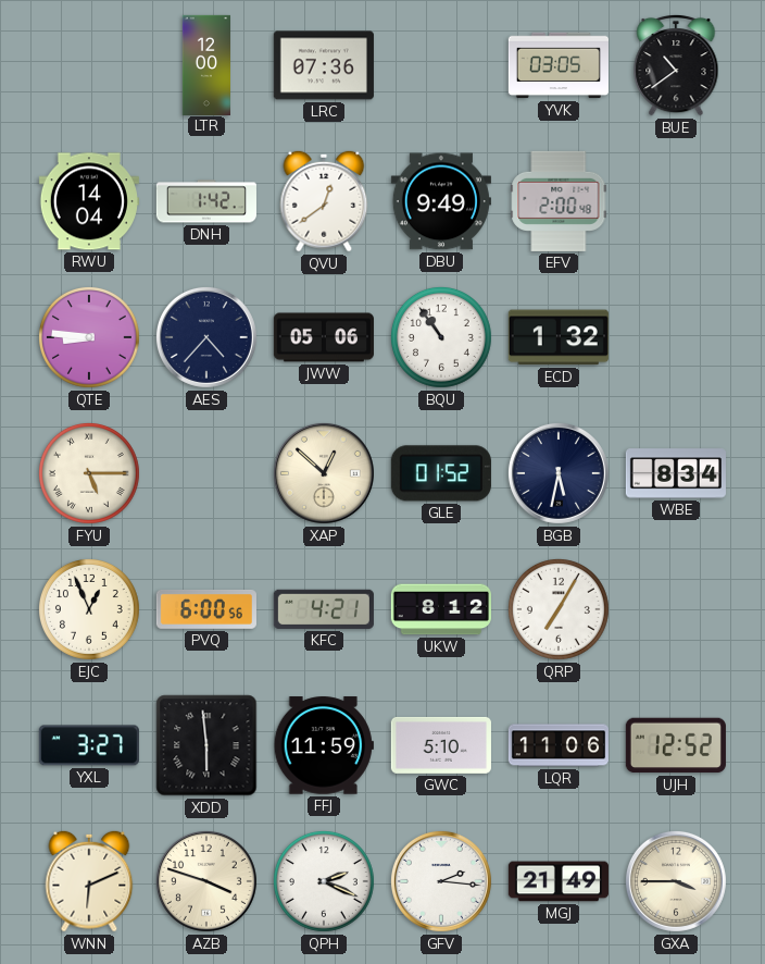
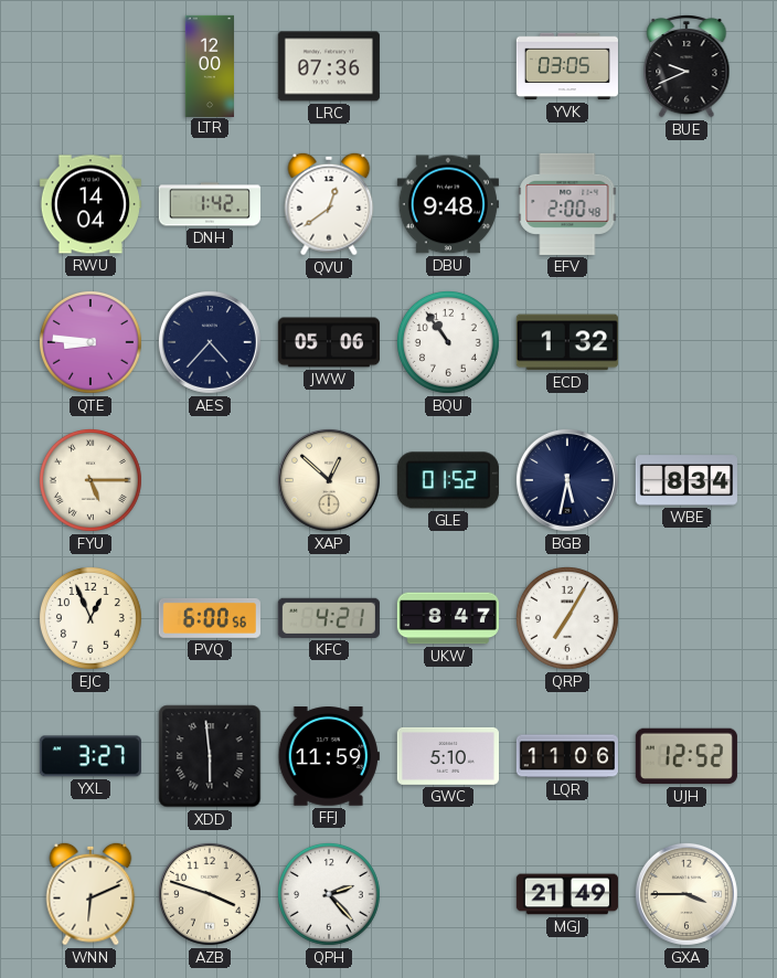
BUE: 10:39 -> 9:41 (686, 66)
DBU: 9:49 -> 9:48 (448, 204)
UKW: 8:12 -> 8:47 (448, 618)
QPH: 2:19 -> 2:23 (329, 894)
GFV: 2:16 -> none (441, 881)
